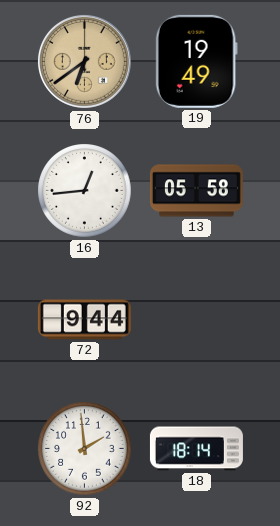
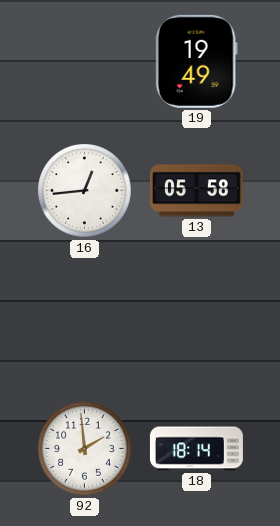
76: 6:39 -> none (84, 61)
72: 9:44 -> none (84, 320)
